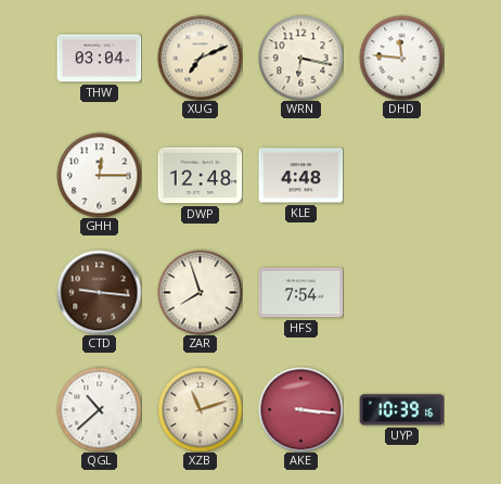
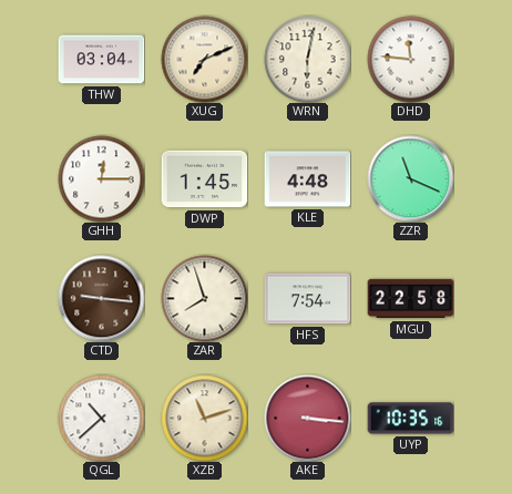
WRN: 6:17 -> 6:02 (307, 59)
DWP: 12:48 -> 1:45 (204, 179)
ZZR: none -> 11:19 (410, 178)
MGU: none -> 22:58 (410, 299)
UYP: 10:39 -> 10:35 (410, 419)
